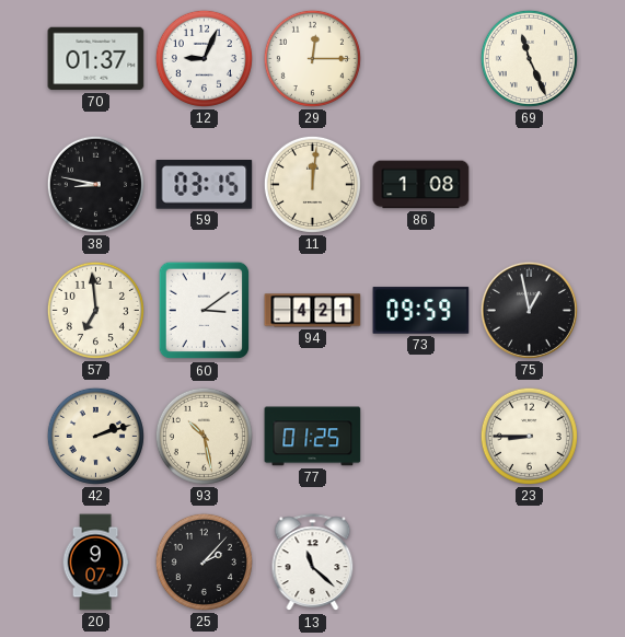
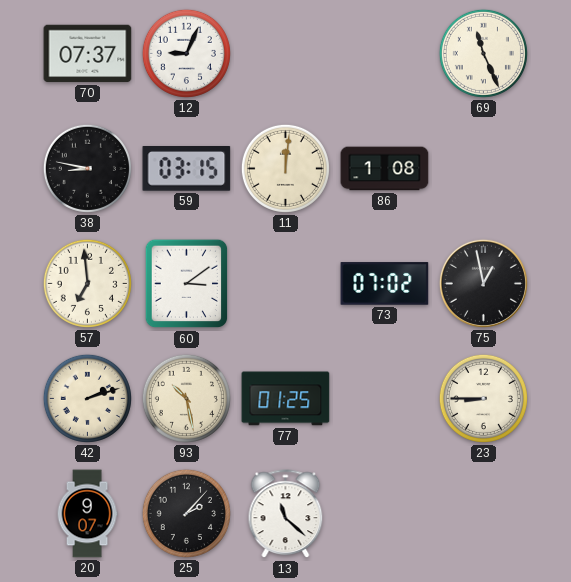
70: 01:37 -> 07:37 (88, 54)
29: 12:15 -> none (312, 58)
94: 4:21 -> none (313, 311)
73: 09:59 -> 07:02 (385, 284)
